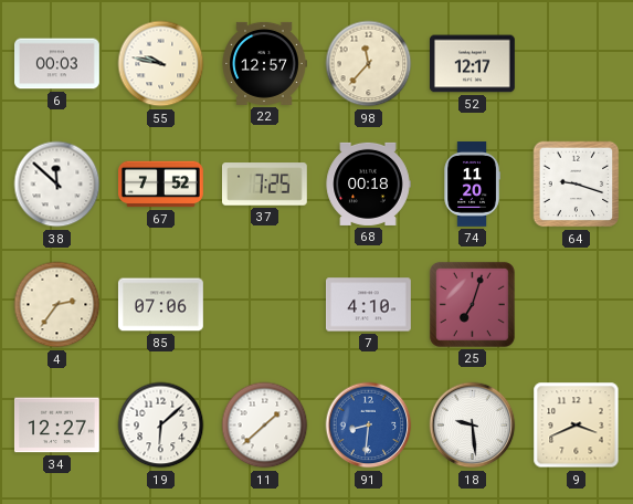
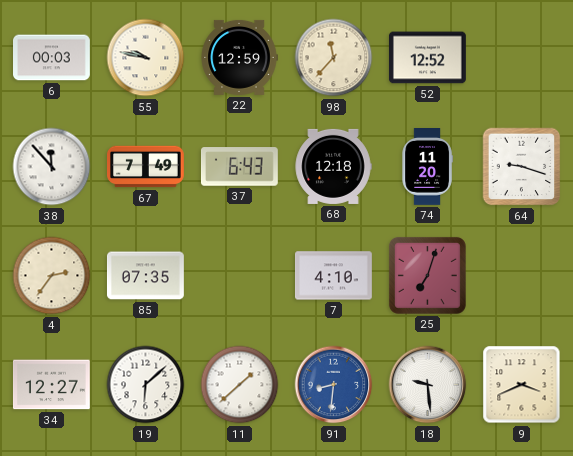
22: 12:57 -> 12:59 (239, 57)
52: 12:17 -> 12:52 (427, 58)
38: 11:52 -> 11:53 (52, 167)
67: 7:52 -> 7:49 (146, 167)
37: 7:25 -> 6:43 (239, 167)
68: 00:18 -> 12:18 (333, 166)
85: 07:06 -> 07:35 (145, 276)
